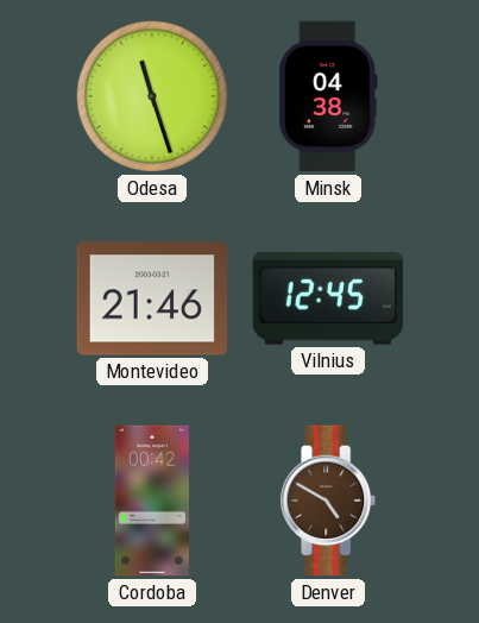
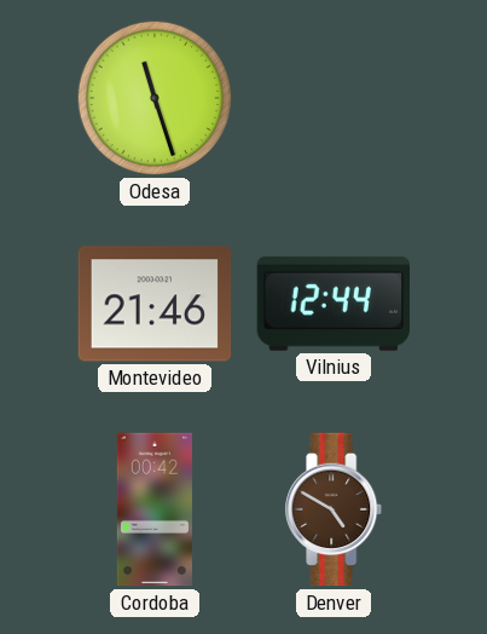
Minsk: 04:38 -> none (328, 96)
Vilnius: 12:45 -> 12:44 (332, 304)
